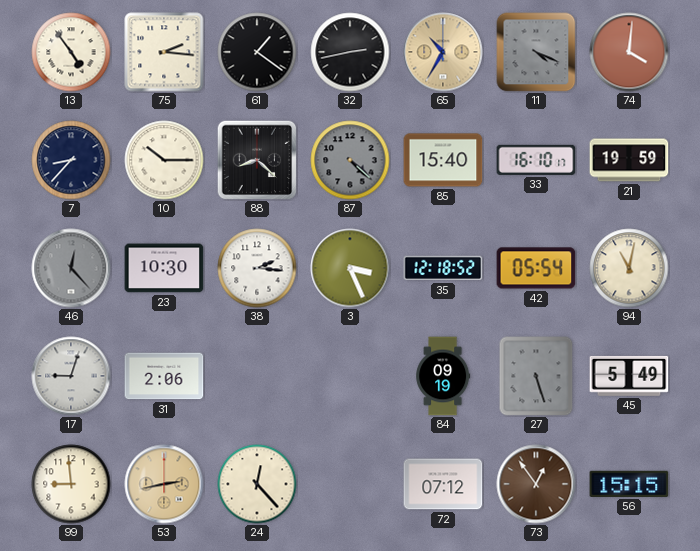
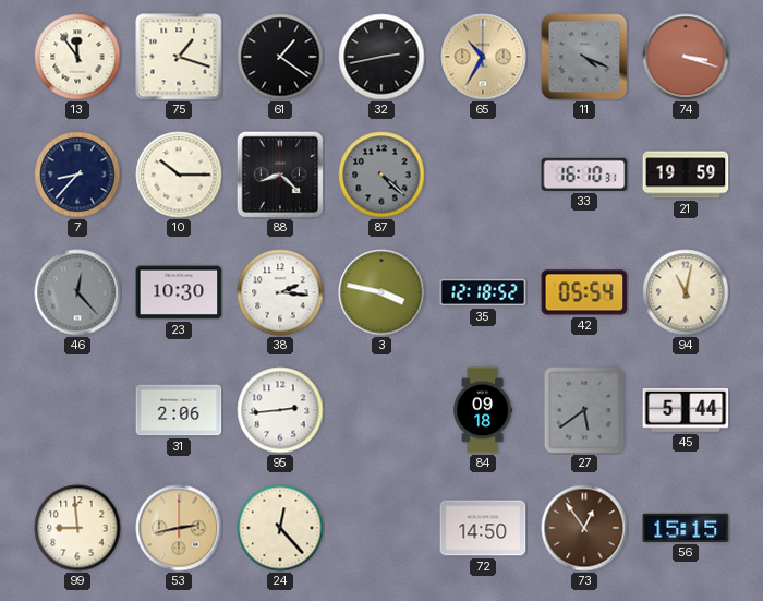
13: 4:54 -> 11:54 (77, 57)
75: 2:16 -> 1:18 (179, 57)
74: 4:01 -> 3:18 (686, 57)
85: 15:40 -> none (443, 160)
33: 16:10:17 -> 16:10:31 (584, 175)
3: 3:26 -> 3:47 (381, 292)
17: 9:03 -> none (71, 376)
95: none -> 2:44 (280, 410)
84: 09:19 -> 09:18 (483, 410)
27: 5:27 -> 5:39 (584, 410)
45: 5:49 -> 5:44 (686, 410)
72: 07:12 -> 14:50 (483, 528)
